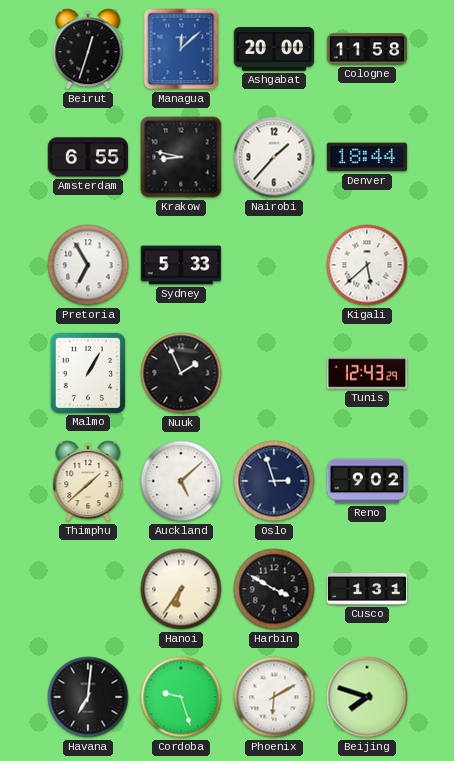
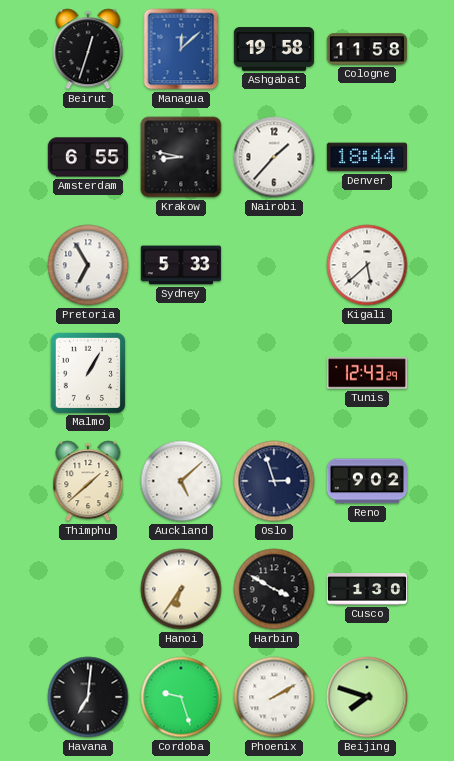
Ashgabat: 20:00 -> 19:58 (273, 49)
Nuuk: 1:56 -> none (181, 373)
Cusco: 1:31 -> 1:30 (366, 589)
Phoenix: 6:10 -> 2:10 (274, 697)
